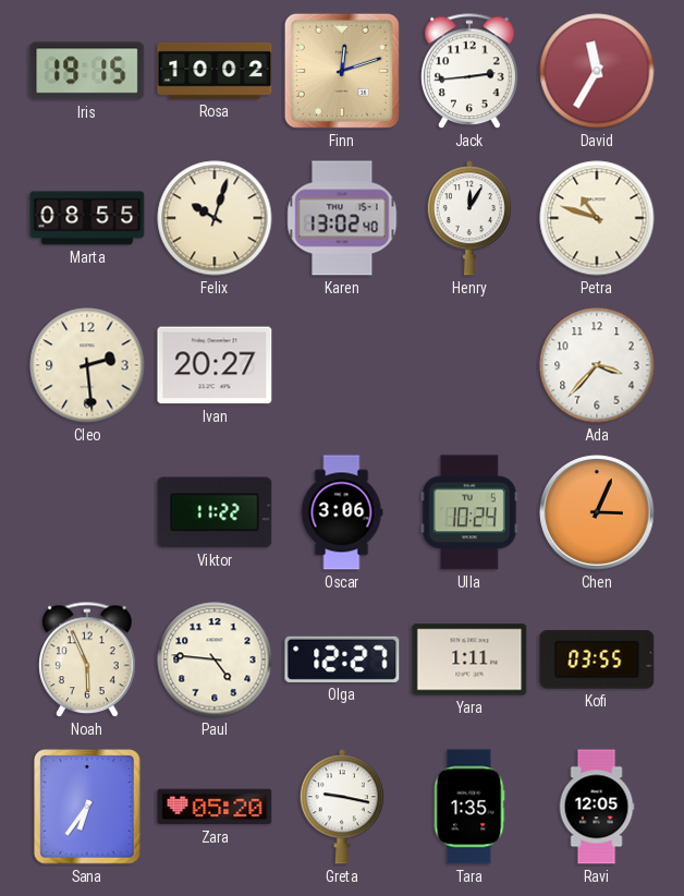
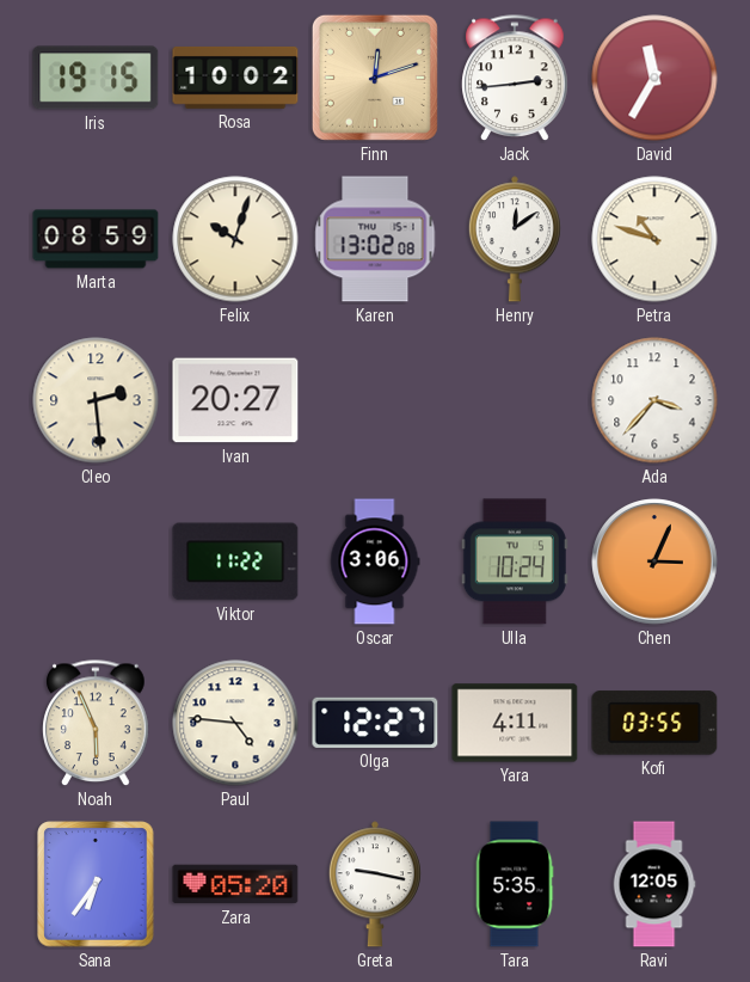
Marta: 08:55 -> 08:59 (96, 239)
Karen: 13:02:40 -> 13:02:08 (375, 239)
Henry: 12:05 -> 12:09 (515, 239)
Yara: 1:11 -> 4:11 (515, 723)
Tara: 1:35 -> 5:35 (515, 884)
